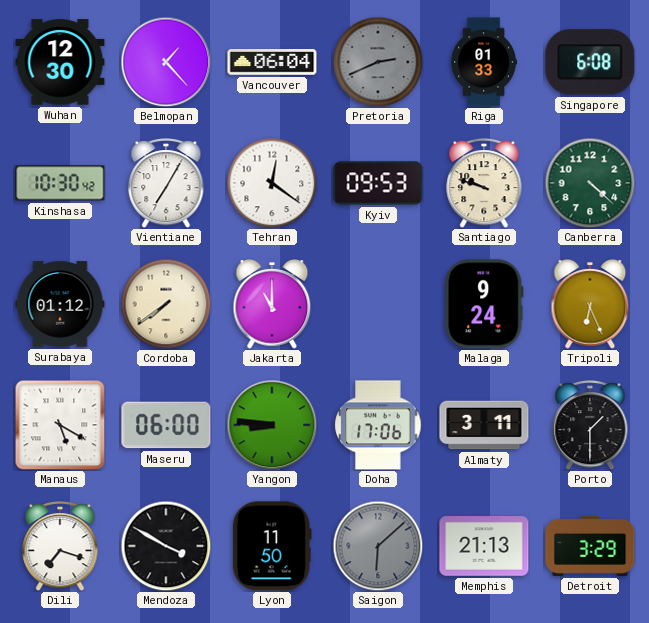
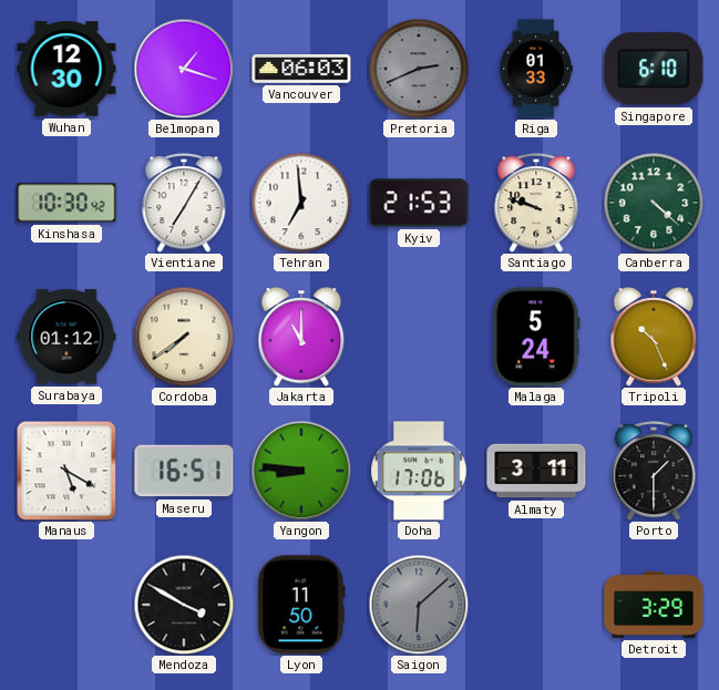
Belmopan: 1:23 -> 1:18 (184, 69)
Vancouver: 06:04 -> 06:03 (301, 69)
Singapore: 6:08 -> 6:10 (654, 69)
Tehran: 12:21 -> 6:59 (301, 203)
Kyiv: 09:53 -> 21:53 (419, 203)
Malaga: 9:24 -> 5:24 (536, 337)
Tripoli: 6:26 -> 10:26 (654, 338)
Maseru: 06:00 -> 16:51 (184, 471)
Dili: 7:18 -> none (60, 546)
Memphis: 21:13 -> none (484, 546)
